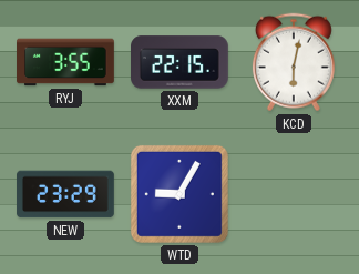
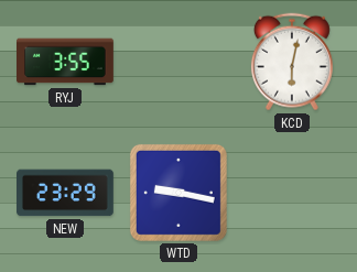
XXM: 22:15 -> none (181, 62)
WTD: 9:05 -> 9:17 (178, 193)
